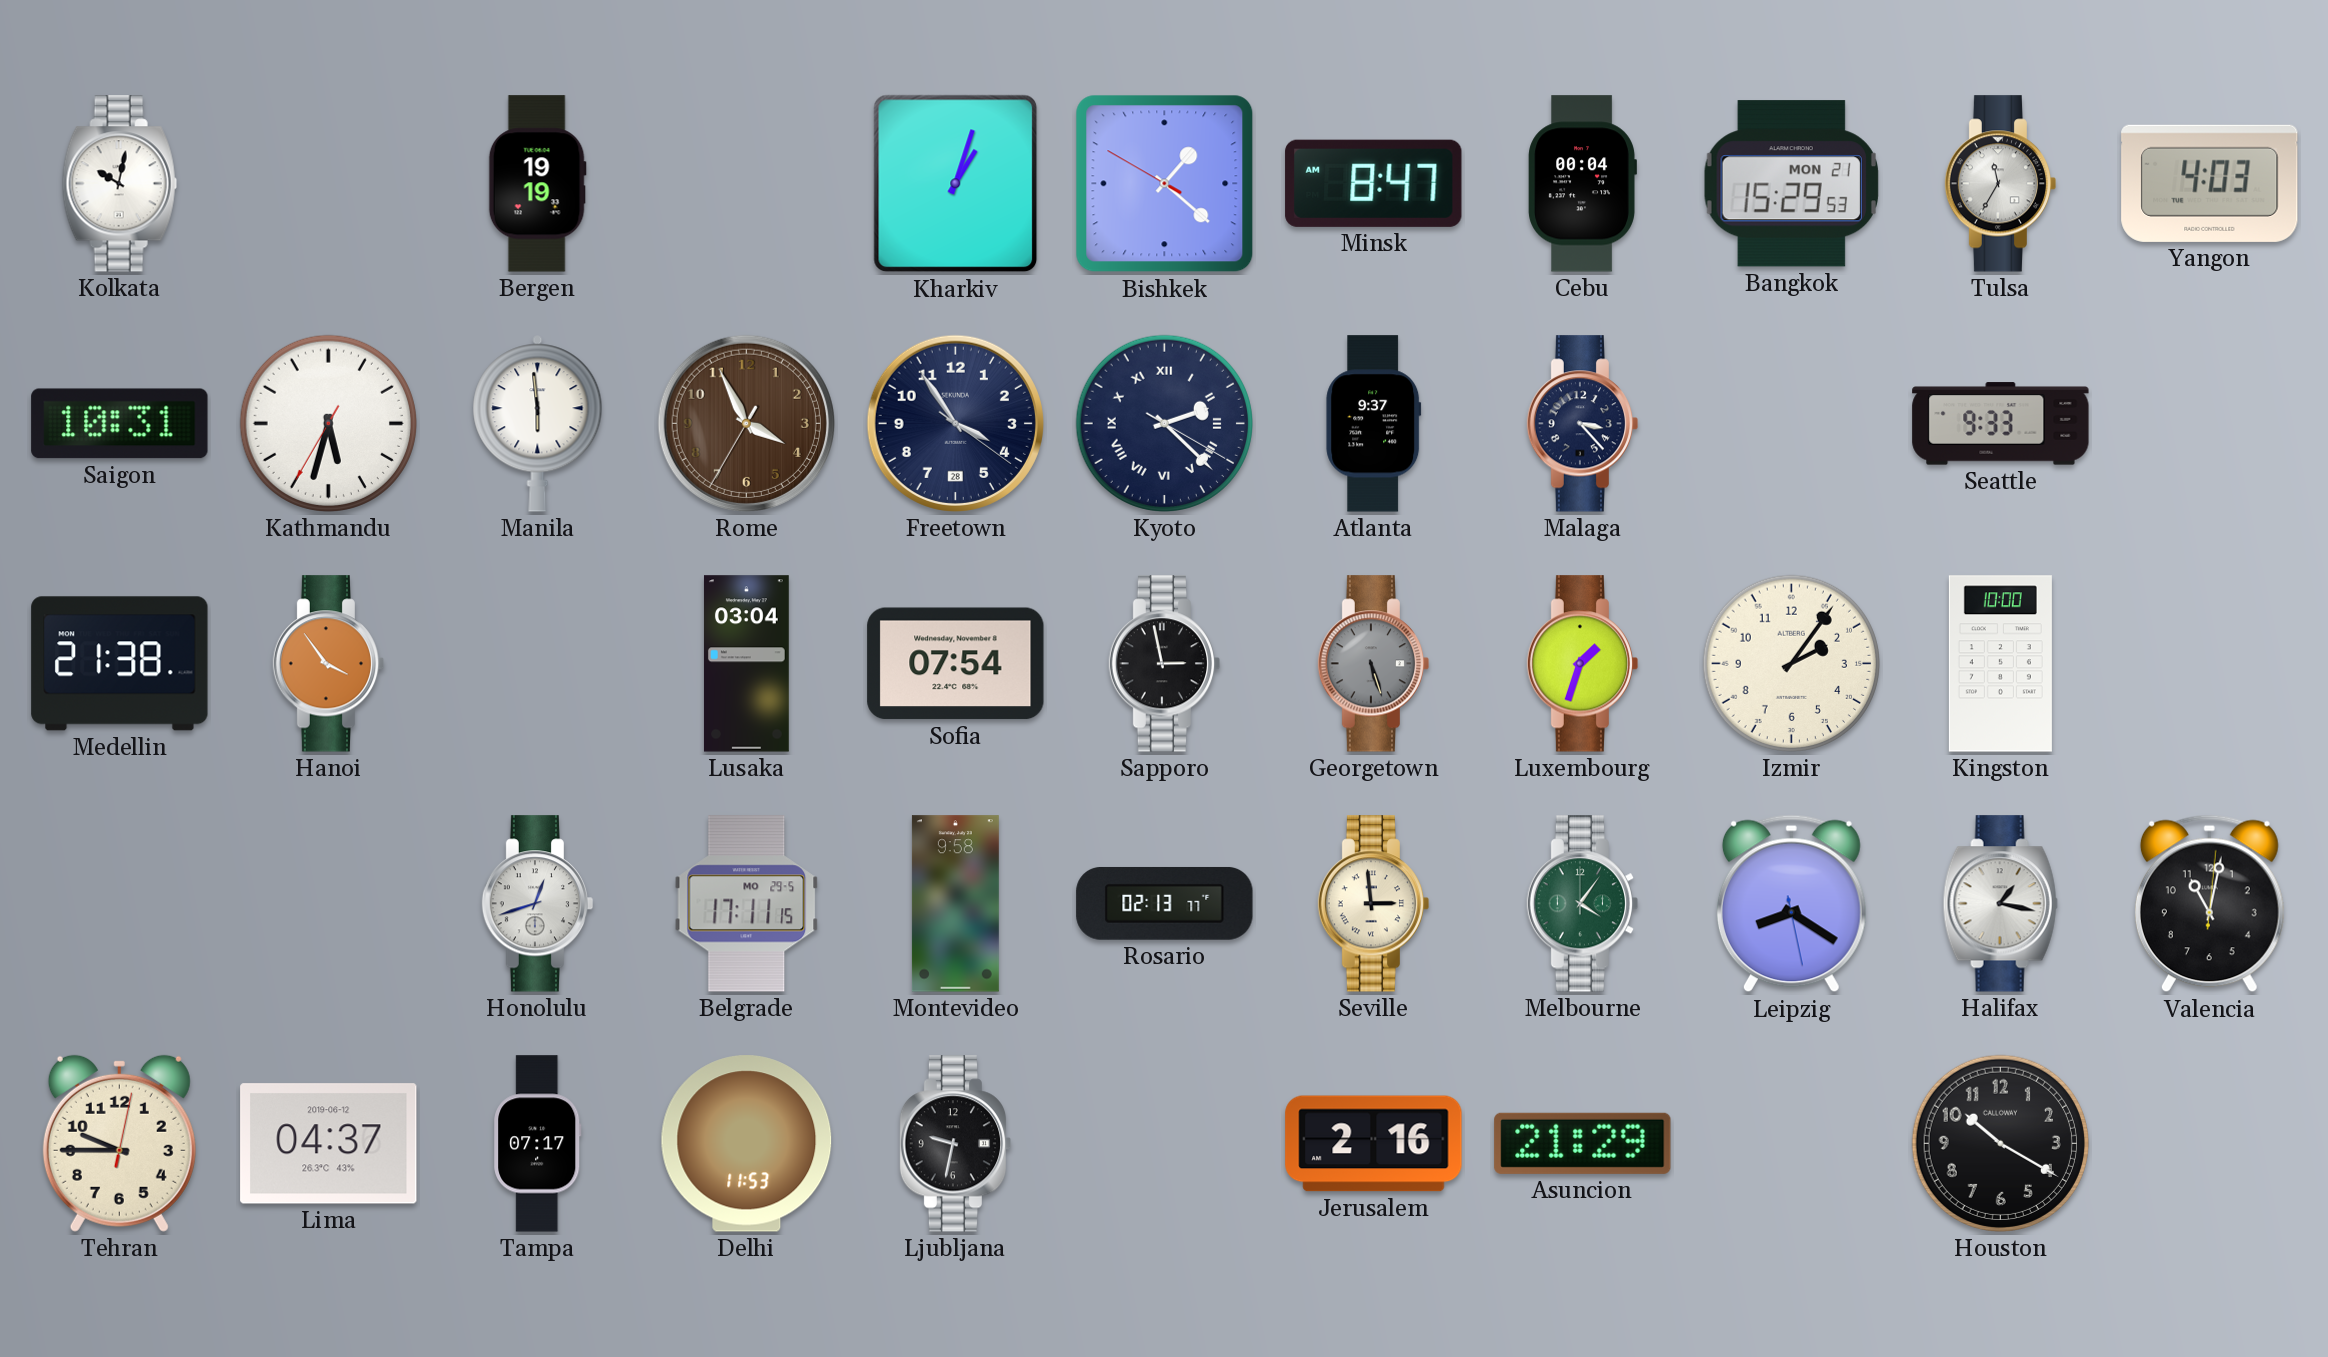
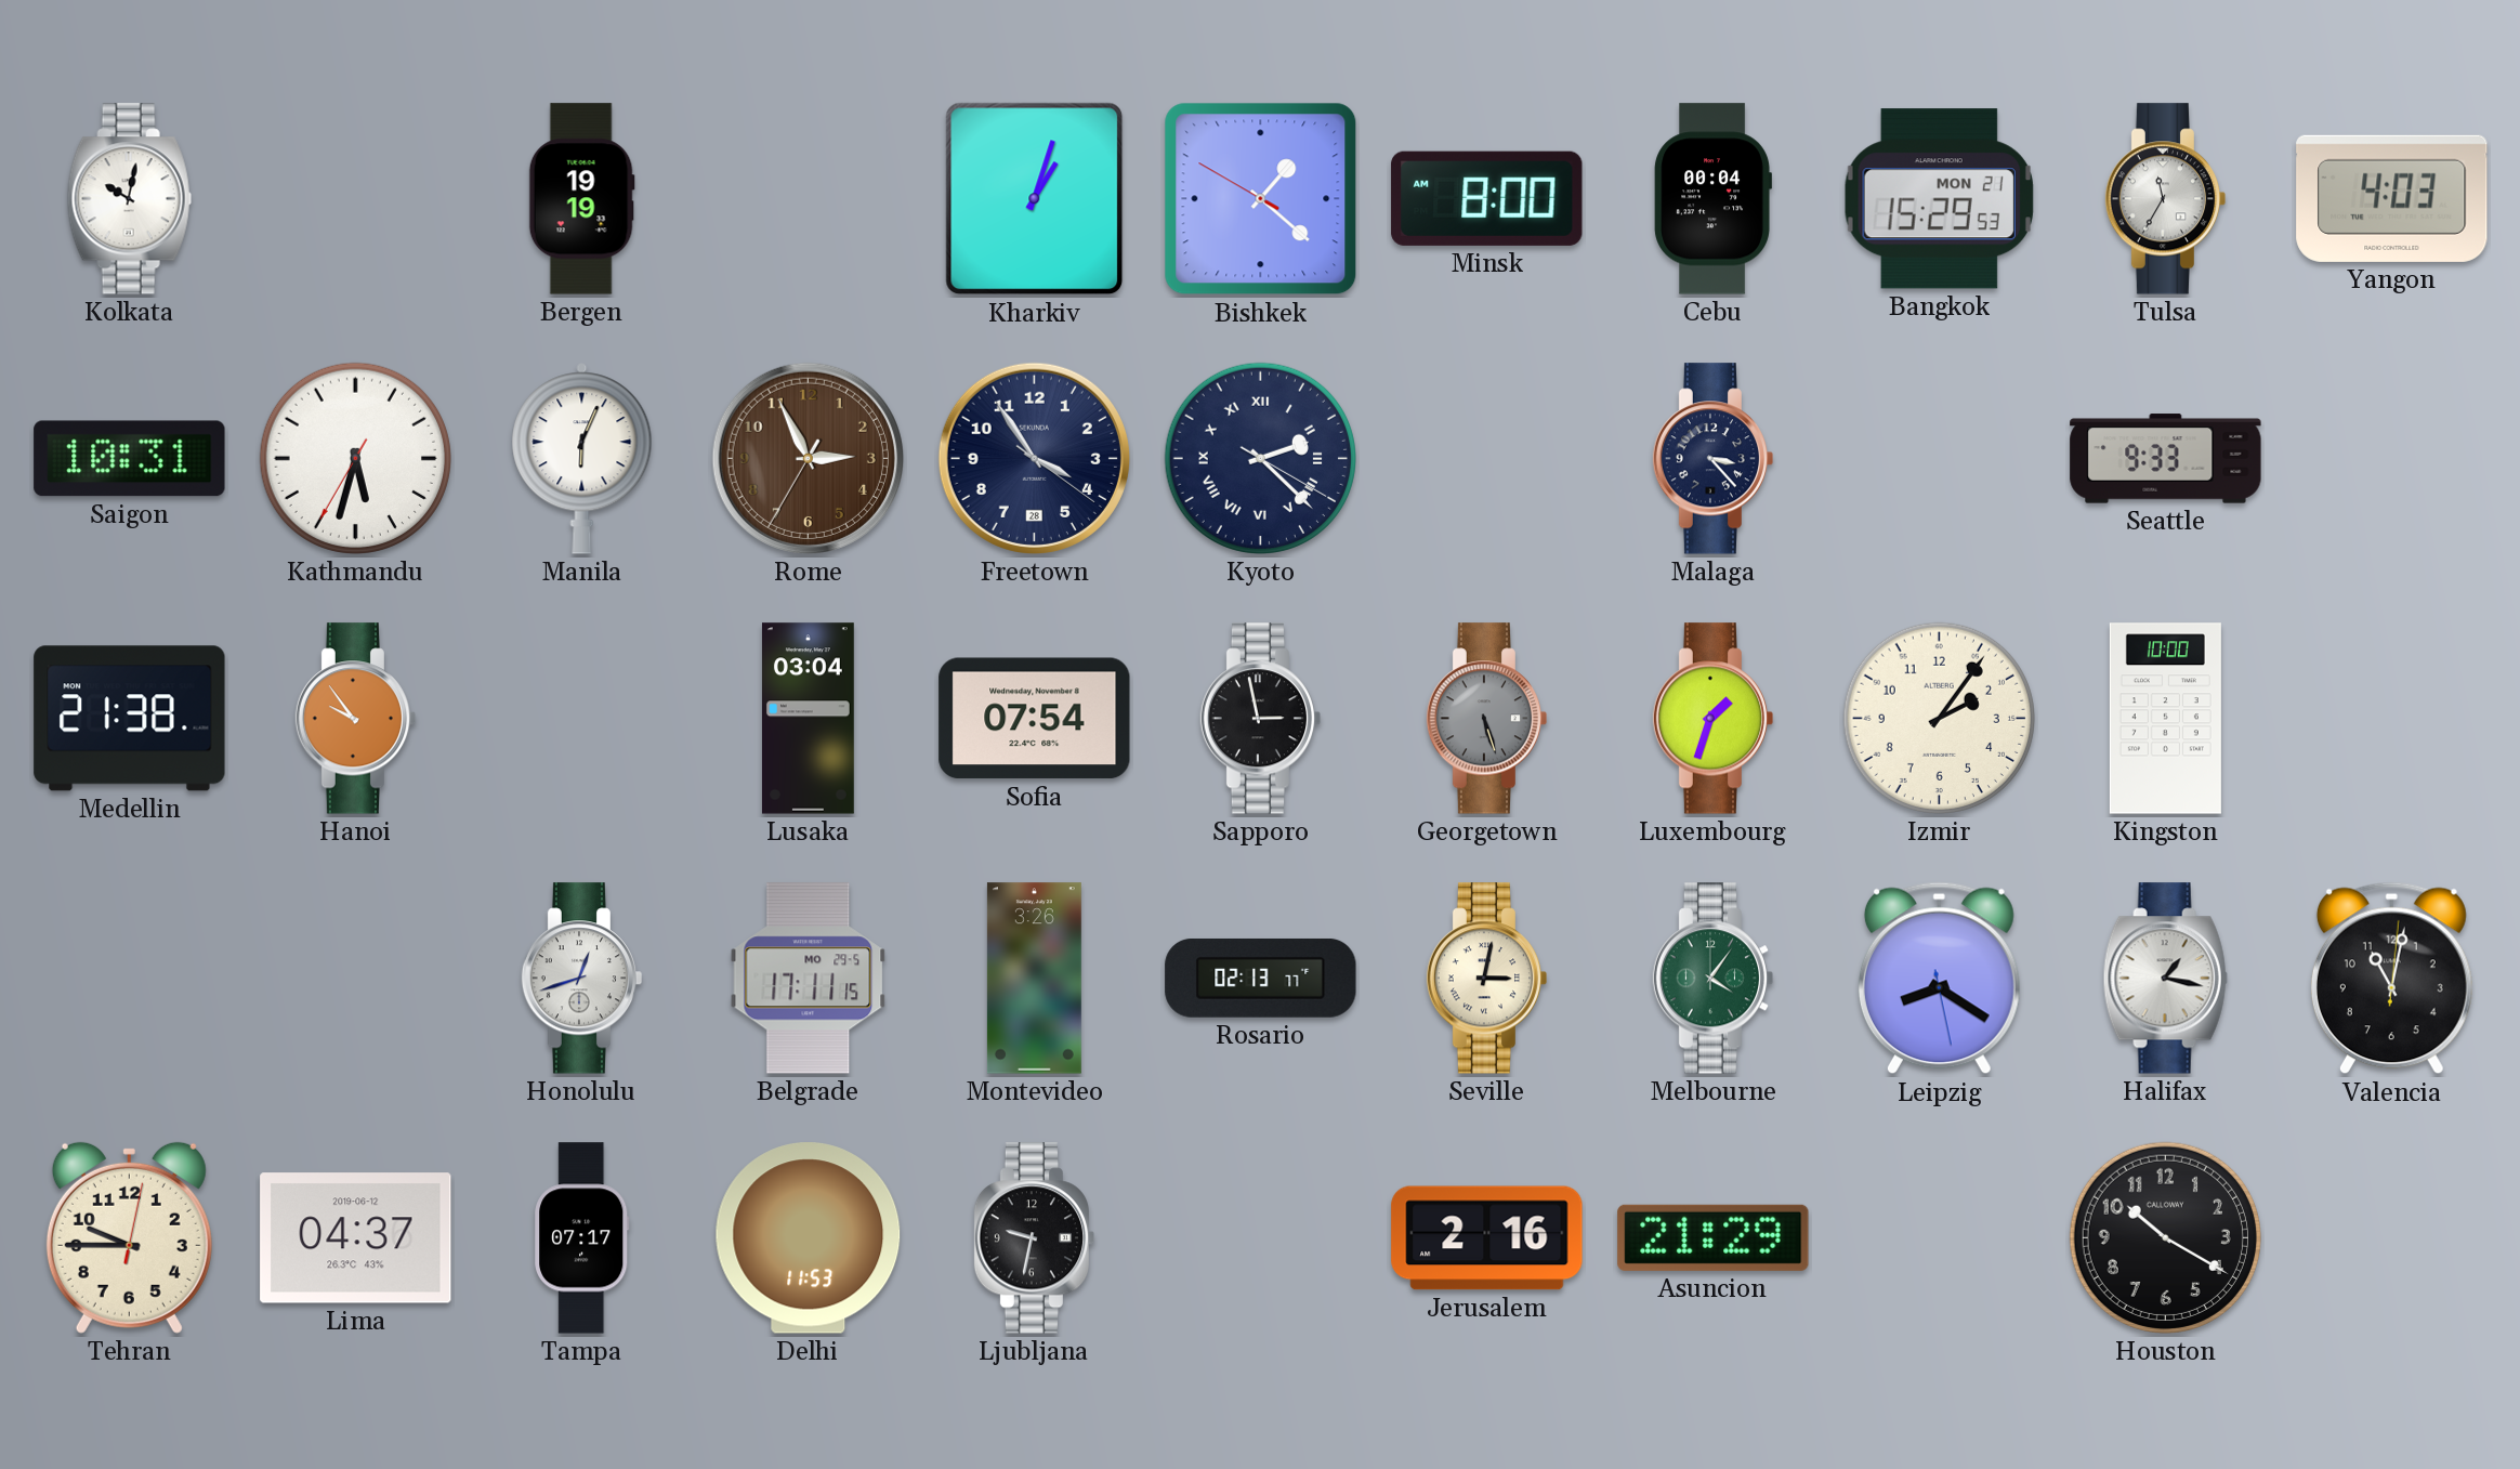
Minsk: 8:47 -> 8:00 (1487, 198)
Manila: 5:59 -> 6:04 (582, 459)
Rome: 3:55 -> 2:55 (808, 458)
Atlanta: 9:37 -> none (1374, 424)
Hanoi: 3:54 -> 9:54 (356, 719)
Montevideo: 9:58 -> 3:26 (1034, 979)
Seville: 2:59 -> 3:02 (1487, 979)
